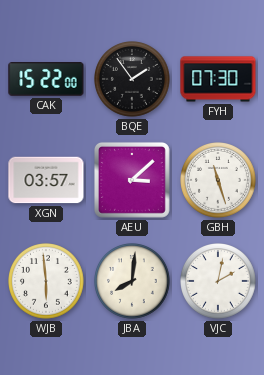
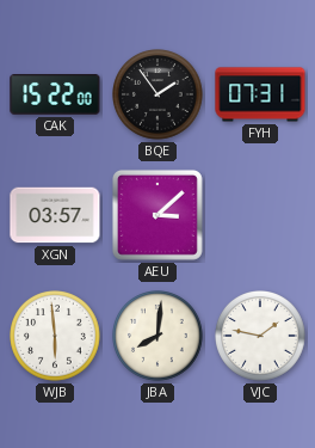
FYH: 07:30 -> 07:31 (260, 94)
GBH: 11:27 -> none (219, 181)
VJC: 2:02 -> 1:47 (261, 337)
